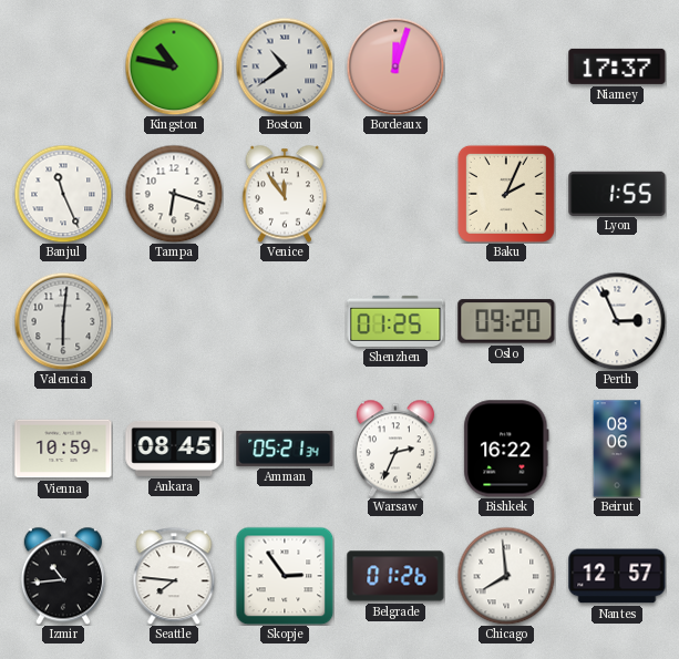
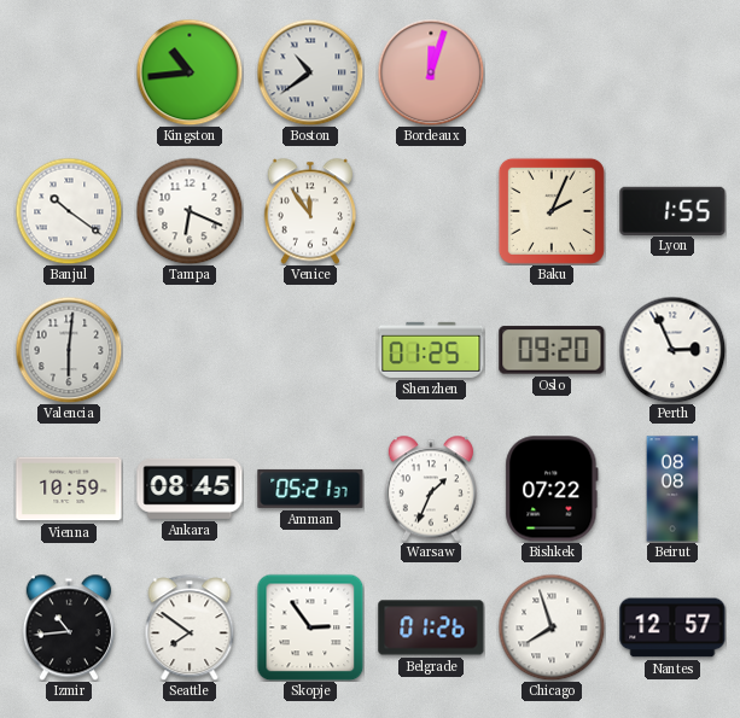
Kingston: 10:47 -> 10:44 (190, 72)
Niamey: 17:37 -> none (617, 66)
Banjul: 11:26 -> 10:21 (69, 211)
Tampa: 6:18 -> 6:19 (190, 211)
Amman: 05:21:34 -> 05:21:37 (310, 489)
Warsaw: 2:34 -> 1:34 (431, 489)
Bishkek: 16:22 -> 07:22 (552, 489)
Beirut: 08:06 -> 08:08 (672, 489)
Seattle: 7:46 -> 7:51 (190, 627)
Chicago: 7:59 -> 7:57 (552, 627)
